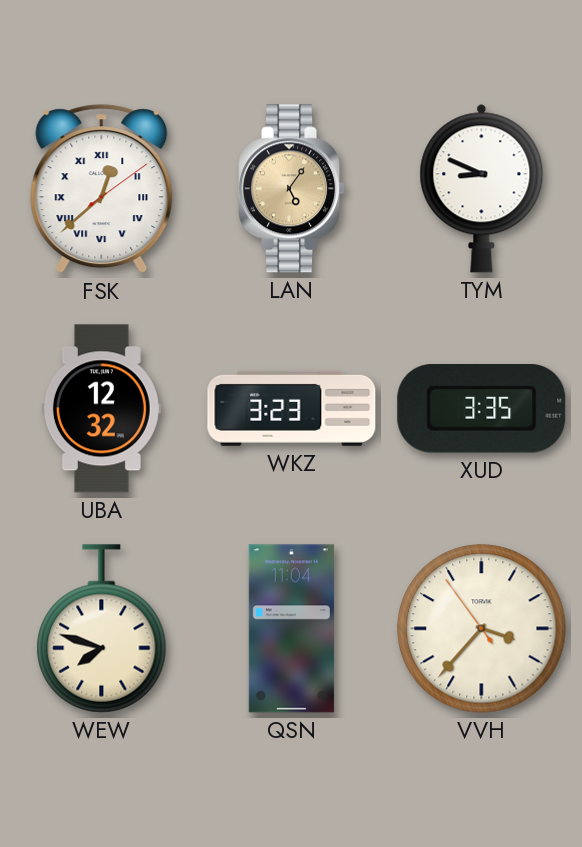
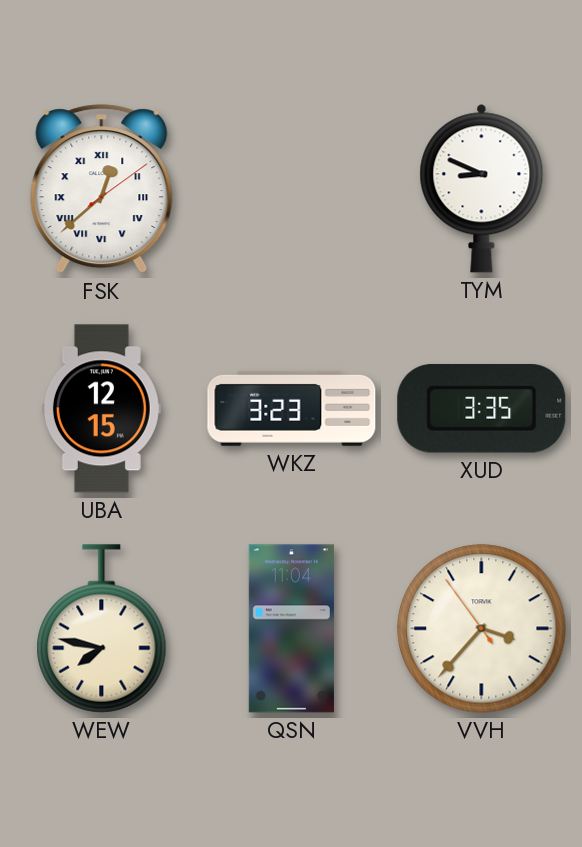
LAN: 5:06 -> none (292, 189)
UBA: 12:32 -> 12:15 (101, 409)
WEW: 7:48 -> 7:47 (102, 629)
